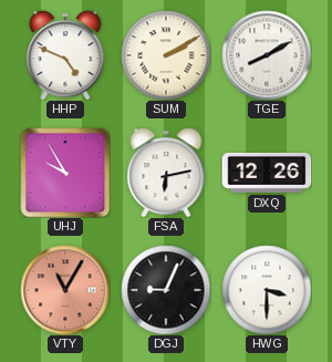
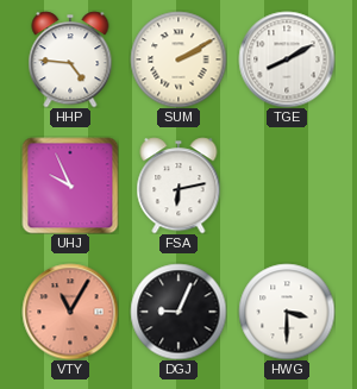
HHP: 4:49 -> 4:46 (70, 59)
UHJ: 9:55 -> 9:56 (70, 186)
DXQ: 12:26 -> none (267, 173)
